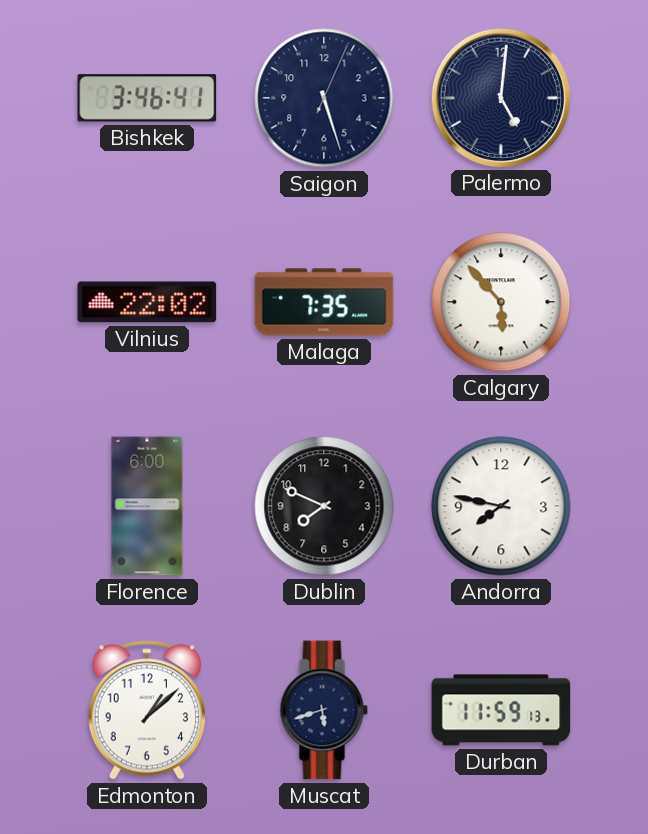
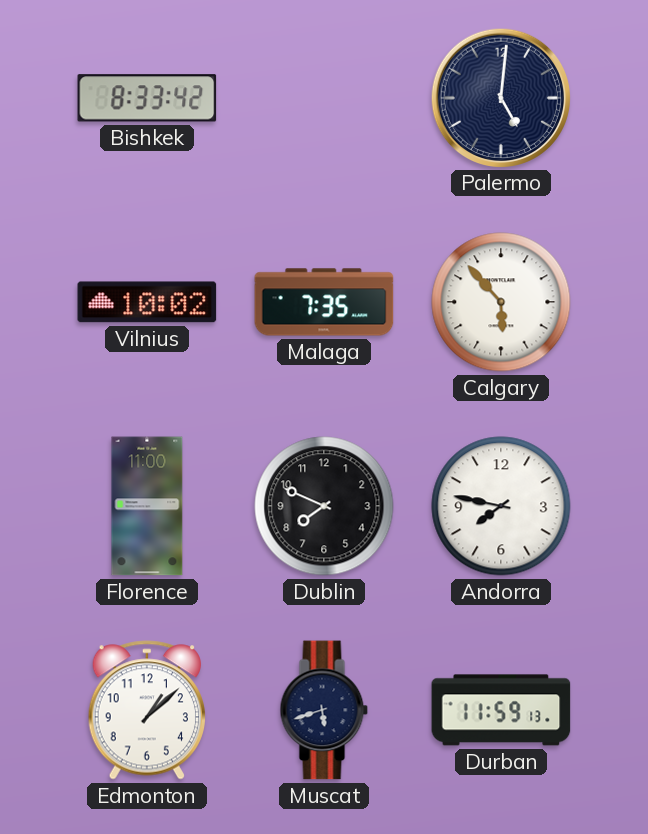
Bishkek: 3:46 -> 8:33 (147, 98)
Saigon: 5:27 -> none (324, 98)
Vilnius: 22:02 -> 10:02 (147, 302)
Florence: 6:00 -> 11:00 (147, 506)
